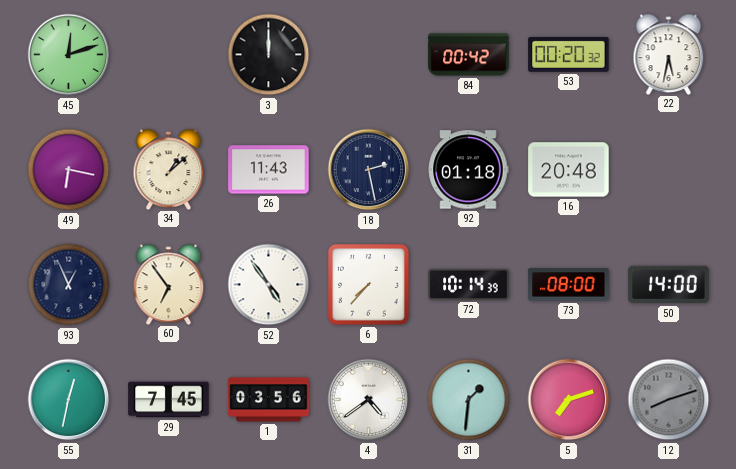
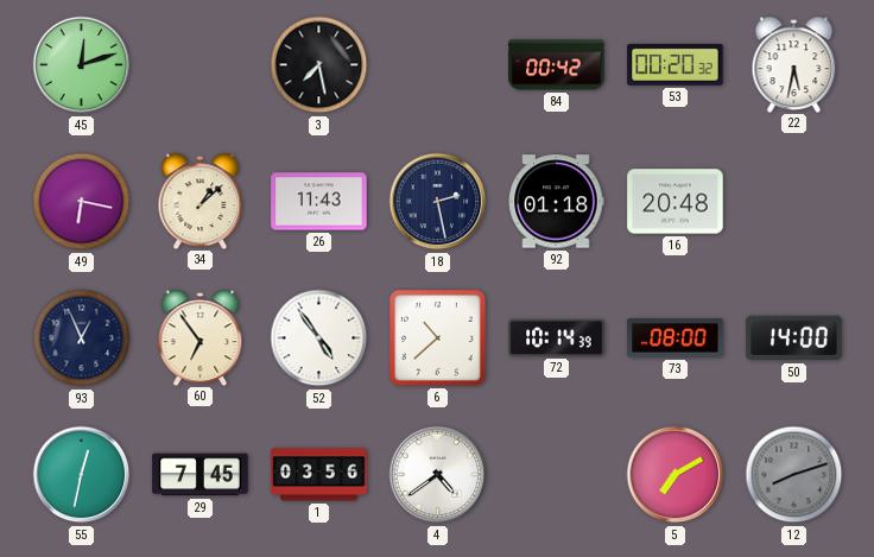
3: 12:00 -> 7:28 (319, 65)
6: 7:37 -> 10:38 (437, 337)
31: 1:31 -> none (469, 400)
5: 7:12 -> 7:10 (676, 475)
